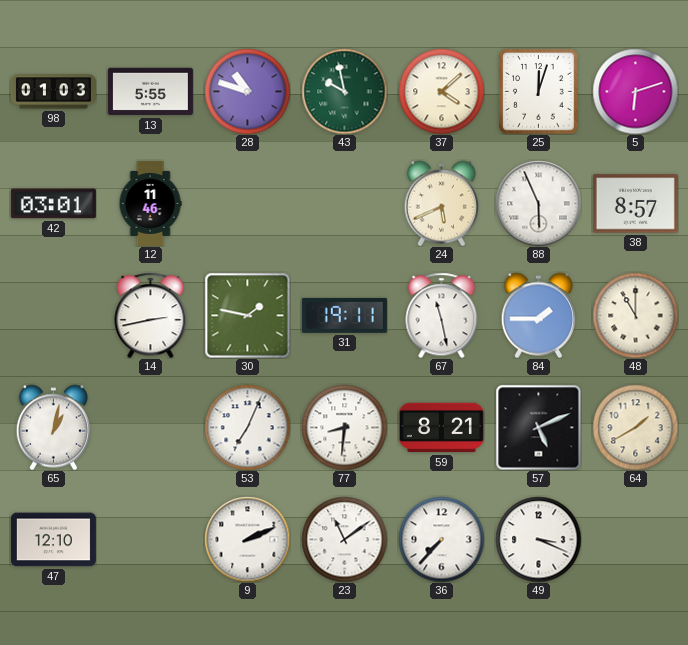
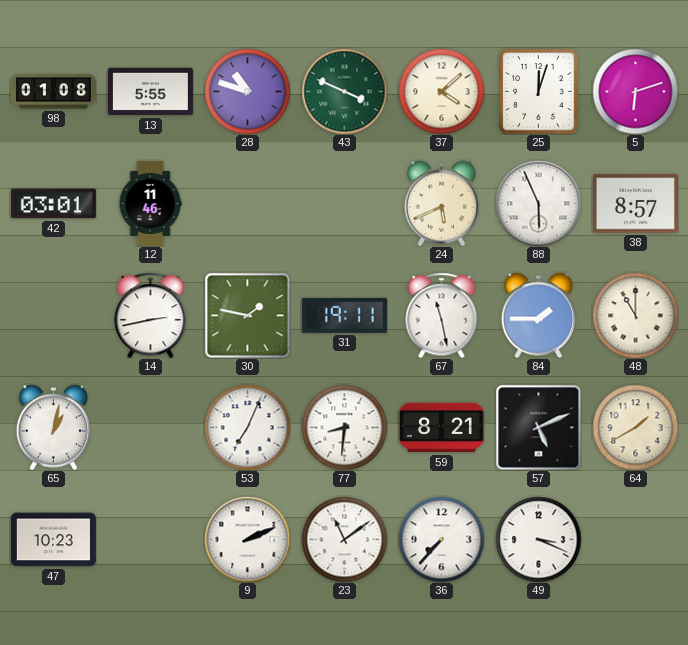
98: 01:03 -> 01:08 (53, 92)
43: 9:58 -> 3:49 (344, 91)
47: 12:10 -> 10:23 (53, 540)
